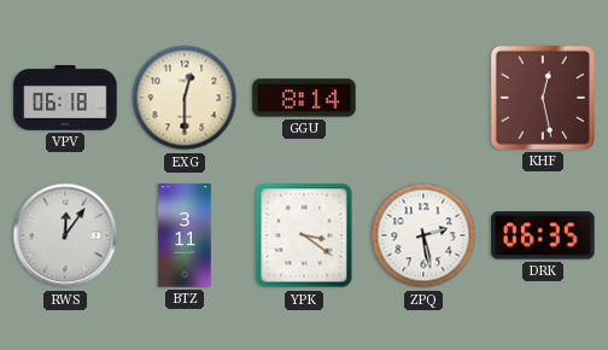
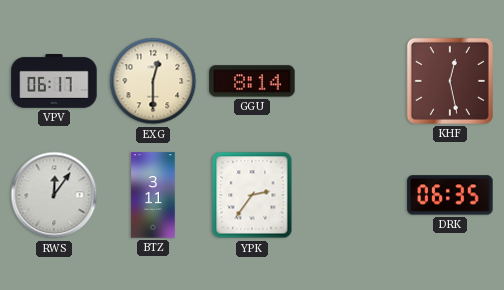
VPV: 06:18 -> 06:17 (54, 82)
YPK: 3:21 -> 2:36 (252, 195)
ZPQ: 2:28 -> none (423, 235)
